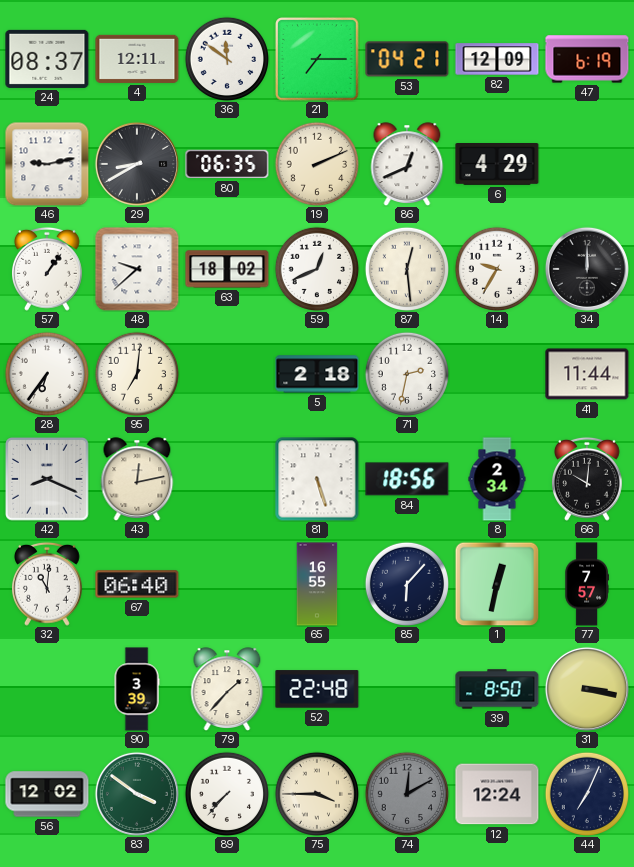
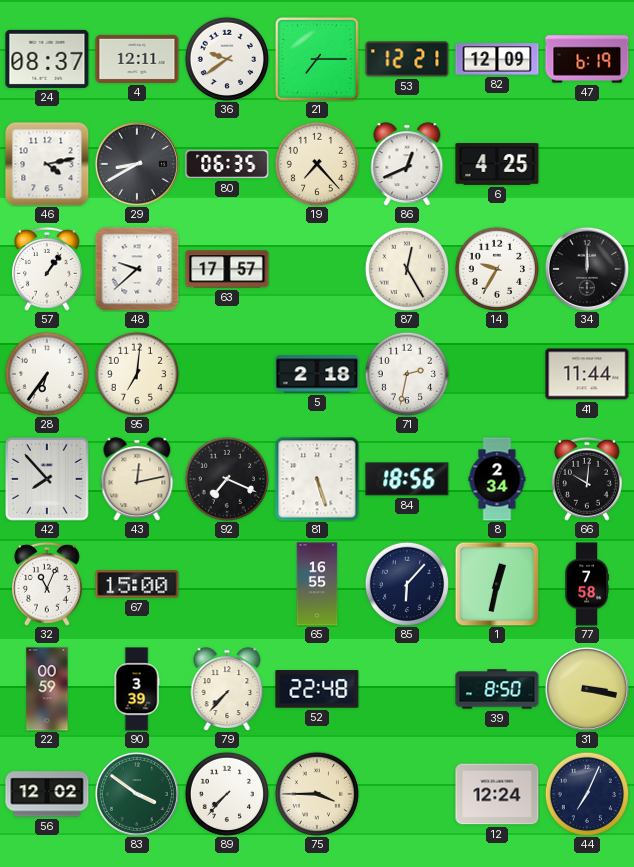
36: 11:51 -> 9:39 (226, 58)
53: 04:21 -> 12:21 (407, 59)
46: 9:13 -> 4:13 (47, 164)
19: 2:11 -> 7:23 (316, 163)
6: 4:29 -> 4:25 (497, 165)
63: 18:02 -> 17:57 (227, 269)
59: 12:41 -> none (316, 268)
87: 12:29 -> 12:25 (406, 268)
42: 8:19 -> 7:53 (47, 479)
92: none -> 7:19 (226, 478)
32: 11:01 -> 11:04 (48, 584)
67: 06:40 -> 15:00 (137, 584)
77: 7:57 -> 7:58 (586, 584)
22: none -> 00:59 (47, 689)
79: 1:37 -> 7:37 (227, 689)
74: 12:10 -> none (406, 793)
